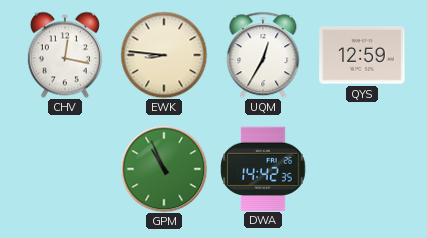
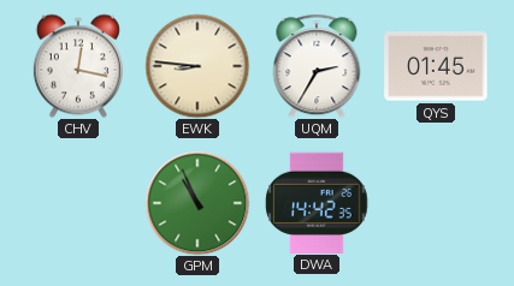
UQM: 12:35 -> 2:35 (317, 66)
QYS: 12:59 -> 01:45 (436, 66)
